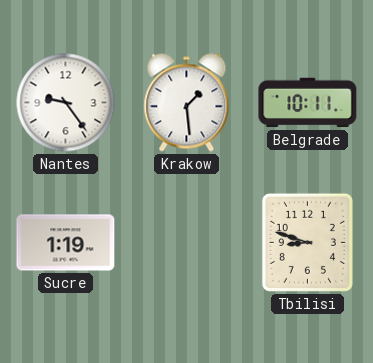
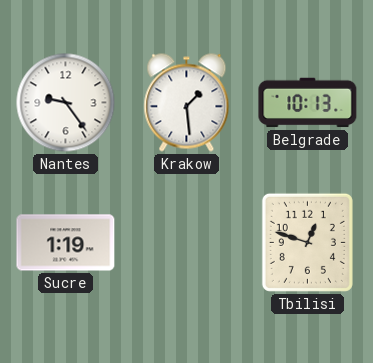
Belgrade: 10:11 -> 10:13 (308, 103)
Tbilisi: 8:48 -> 12:48 (307, 242)
